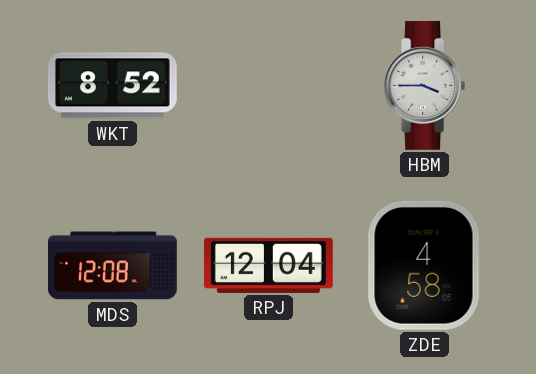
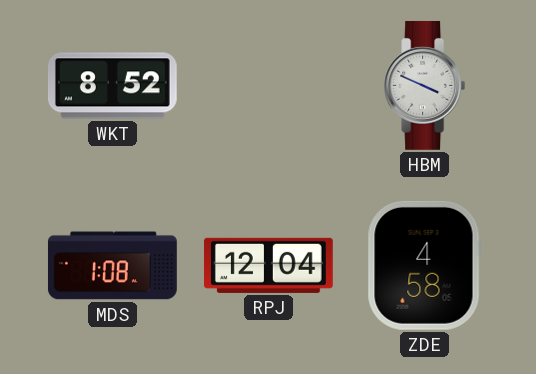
HBM: 3:45 -> 3:49 (425, 85)
MDS: 12:08 -> 1:08 (112, 266)
